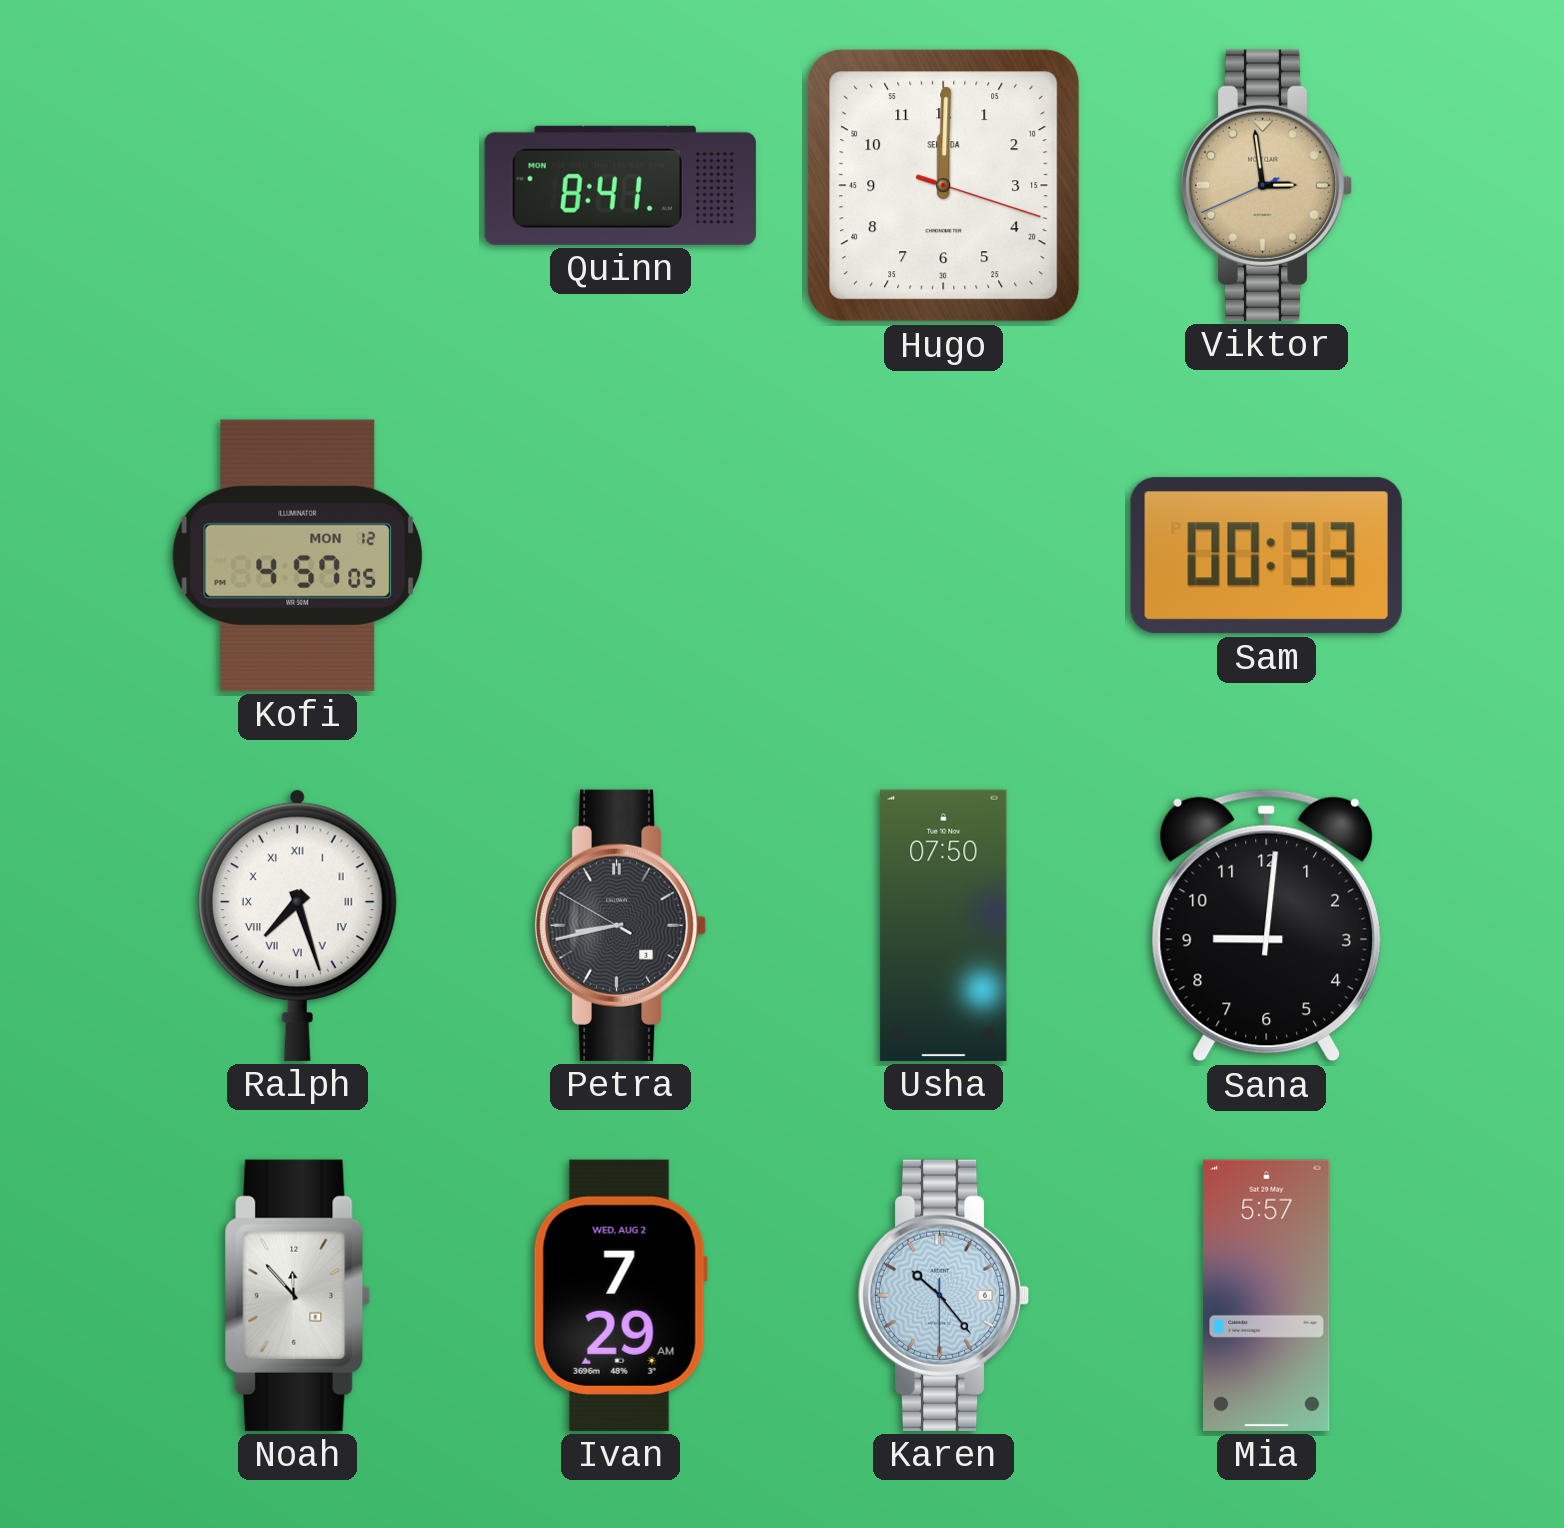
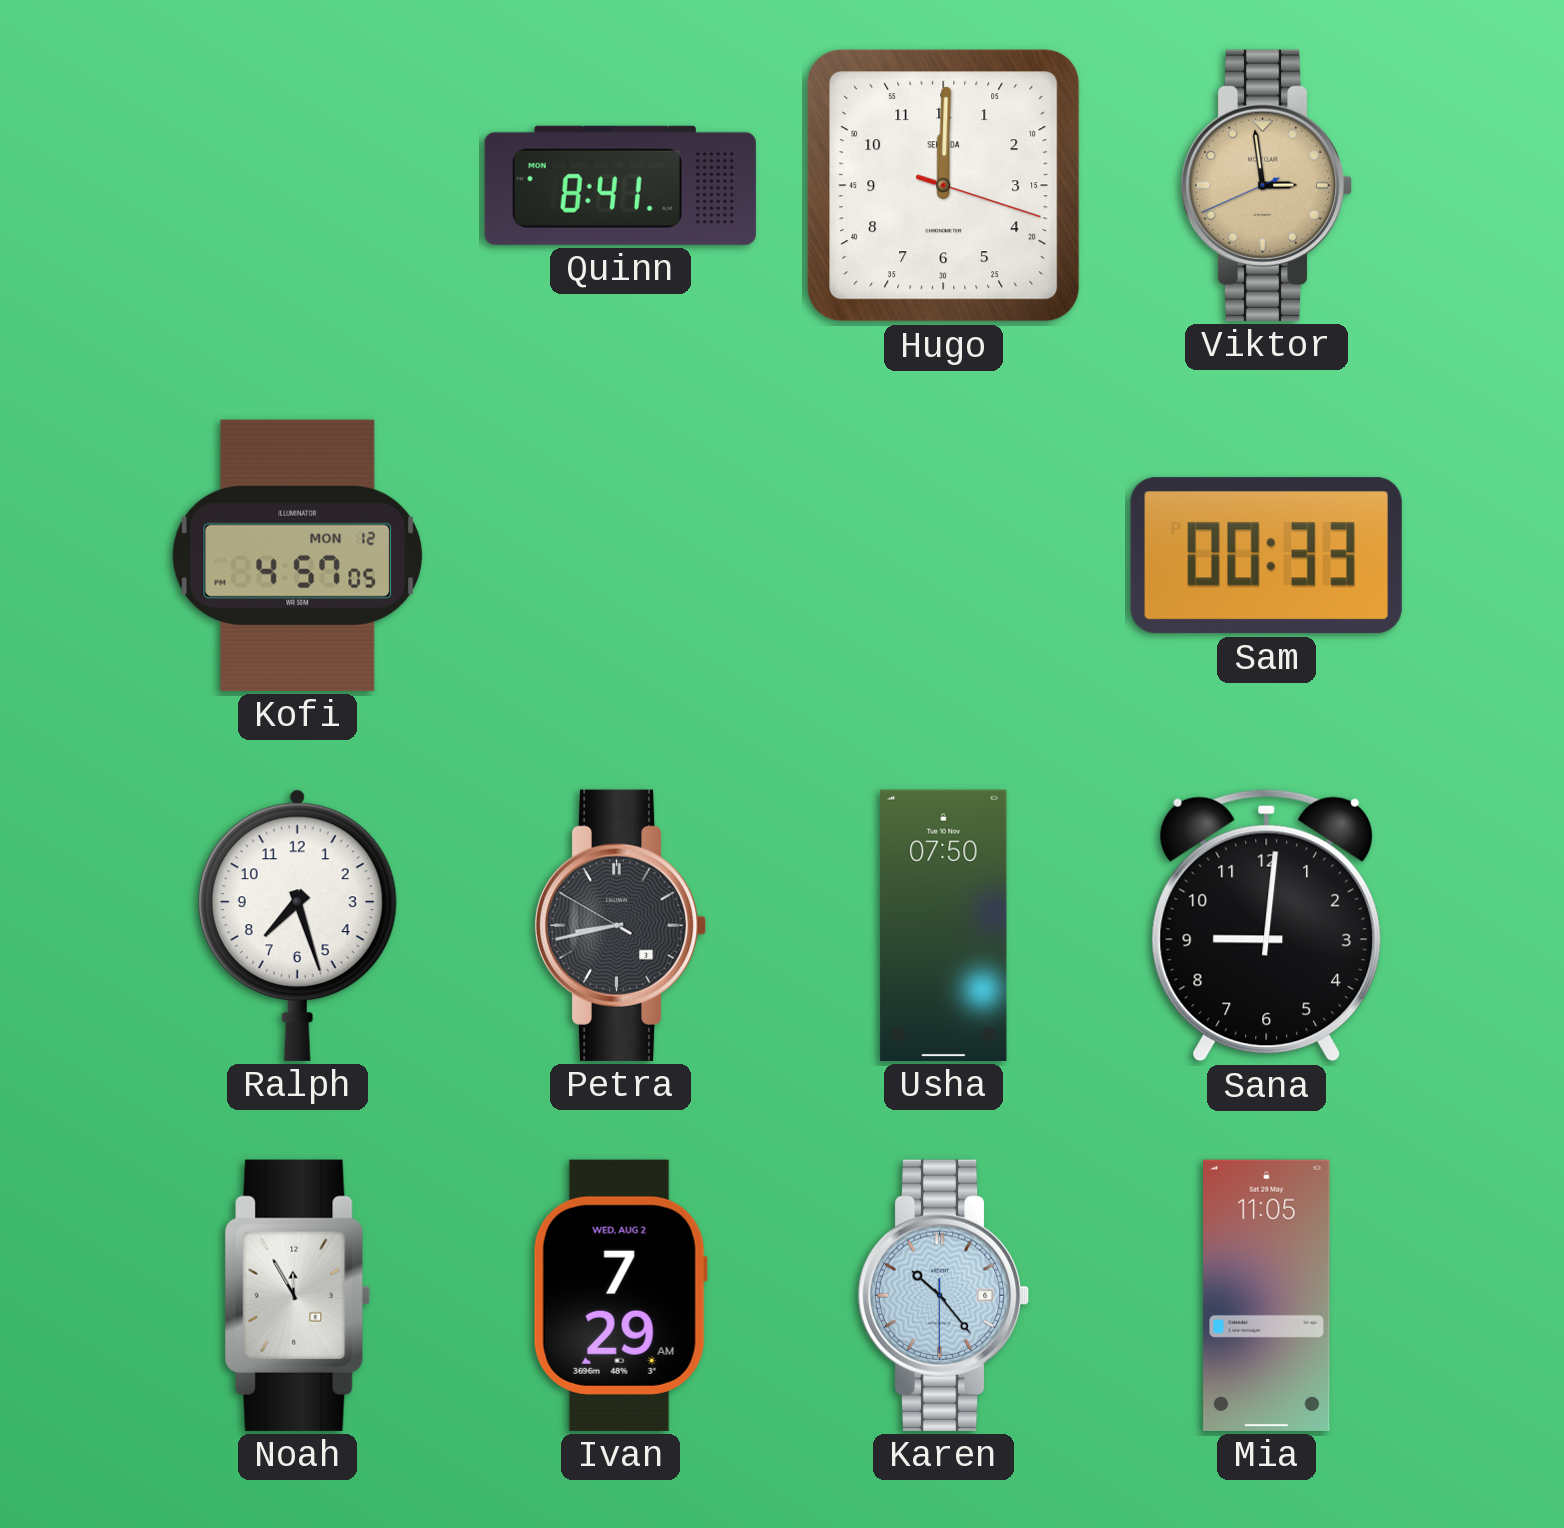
Ralph numerals: Roman -> Arabic (297, 925)
Noah: 11:53 -> 11:55 (298, 1295)
Mia: 5:57 -> 11:05 (1267, 1295)
